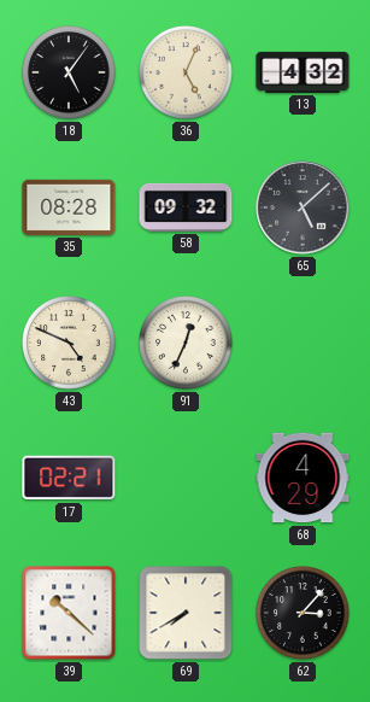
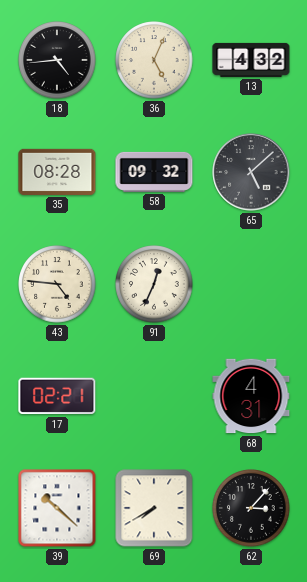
18: 5:06 -> 4:44 (57, 60)
43: 4:49 -> 4:46 (57, 284)
68: 4:29 -> 4:31 (251, 396)
